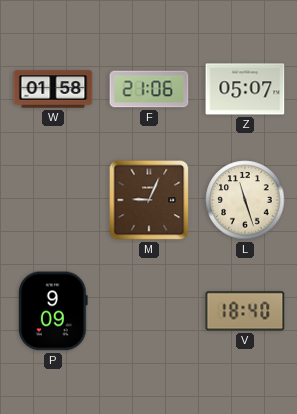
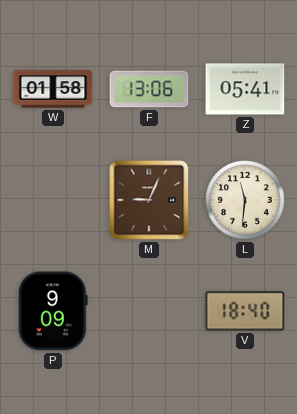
F: 21:06 -> 13:06 (149, 89)
Z: 05:07 -> 05:41 (245, 89)
L: 11:27 -> 11:31 (245, 200)
